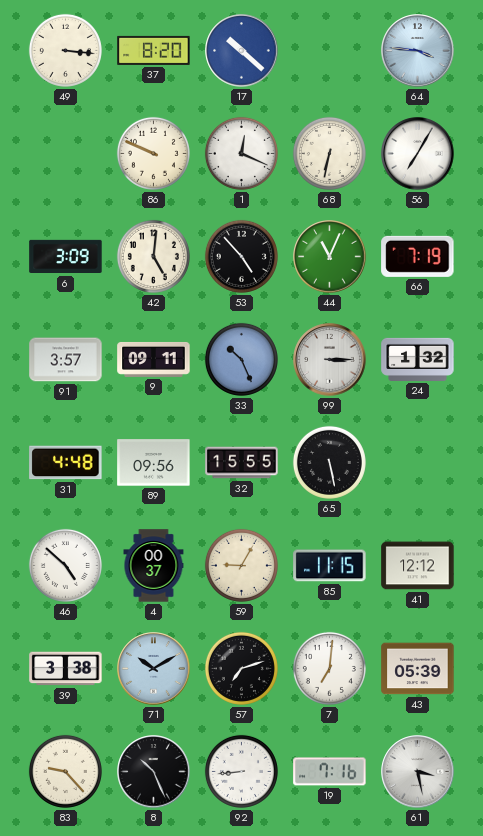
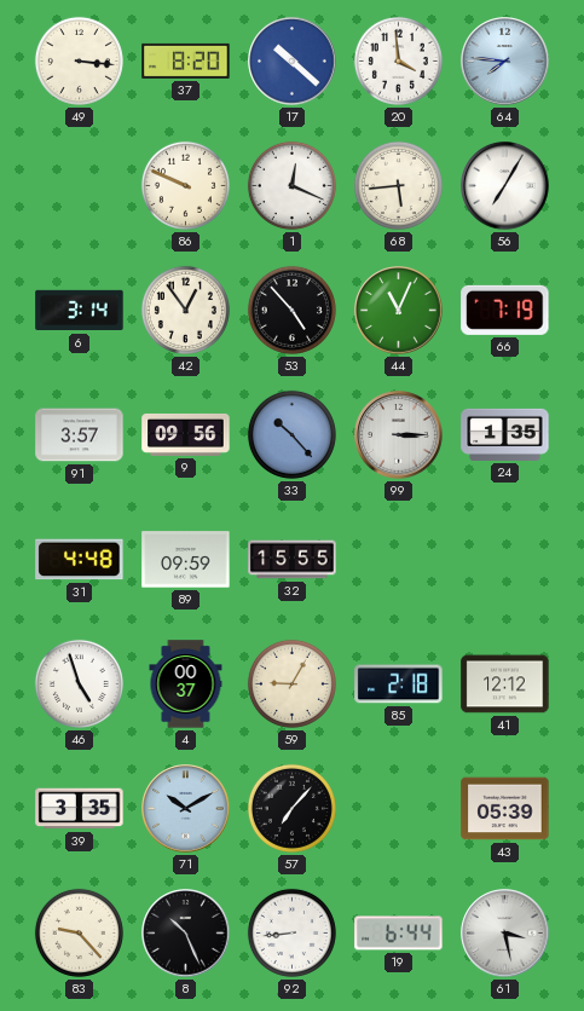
20: none -> 3:59 (398, 60)
64: 3:46 -> 7:46 (505, 62)
68: 6:32 -> 5:44 (398, 185)
6: 3:09 -> 3:14 (80, 311)
42: 5:01 -> 12:54 (185, 310)
9: 09:11 -> 09:56 (186, 434)
33: 10:26 -> 10:23 (291, 434)
24: 1:32 -> 1:35 (505, 434)
89: 09:56 -> 09:59 (186, 560)
65: 5:28 -> none (329, 462)
46: 4:52 -> 4:57 (79, 683)
85: 11:15 -> 2:18 (399, 684)
39: 3:38 -> 3:35 (80, 809)
57: 7:12 -> 7:07 (291, 808)
7: 7:01 -> none (329, 668)
19: 7:16 -> 6:44 (399, 934)
